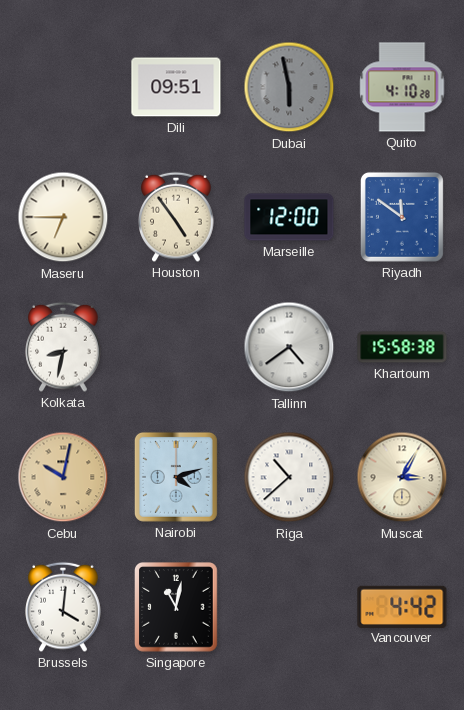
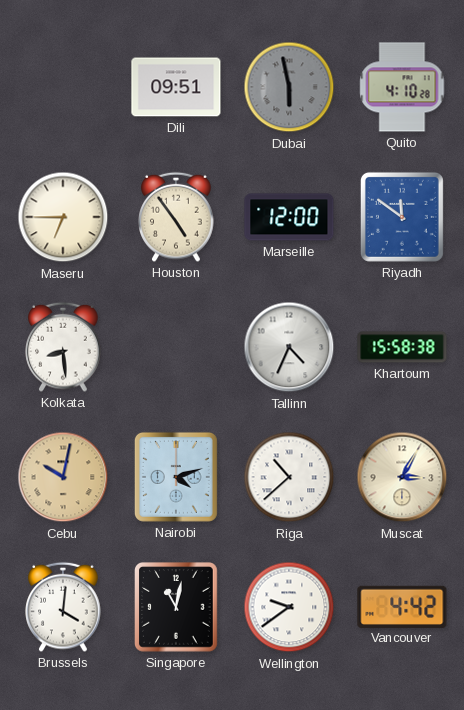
Kolkata: 8:32 -> 8:29 (63, 347)
Tallinn: 4:39 -> 4:34 (289, 347)
Wellington: none -> 9:39 (289, 607)
